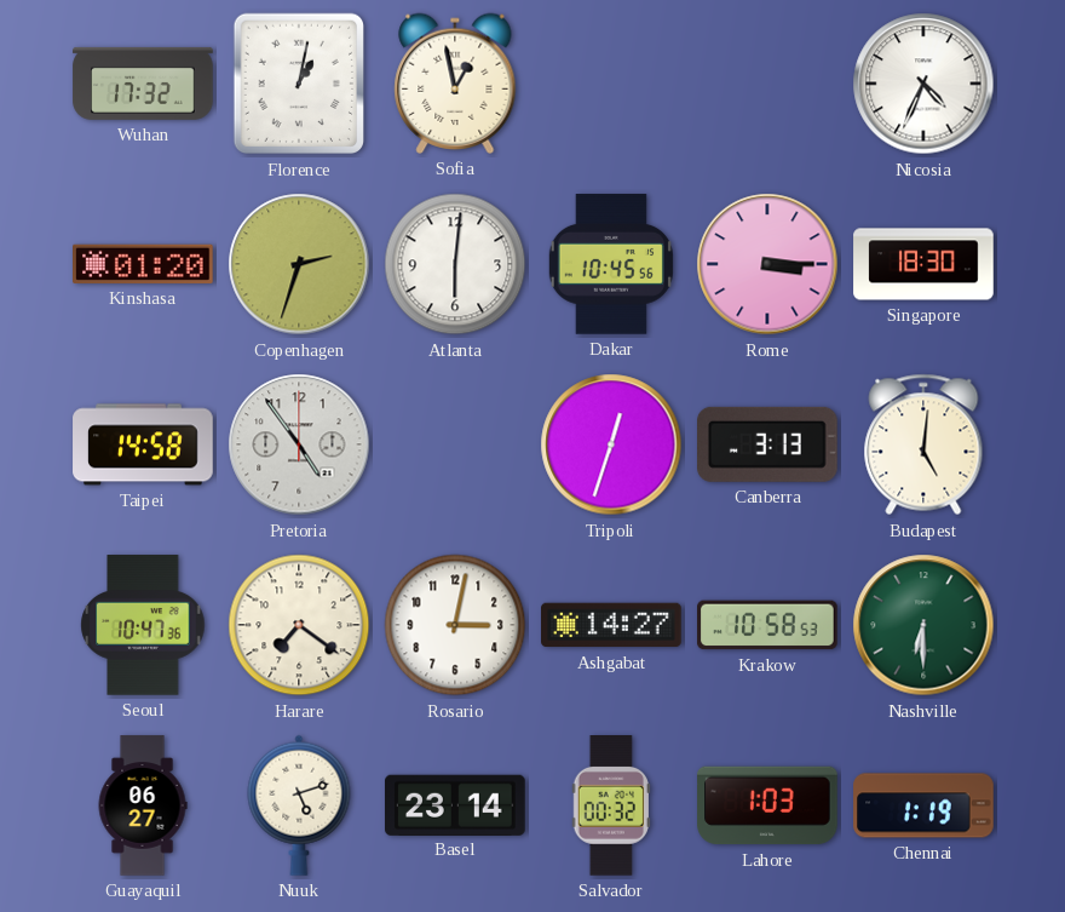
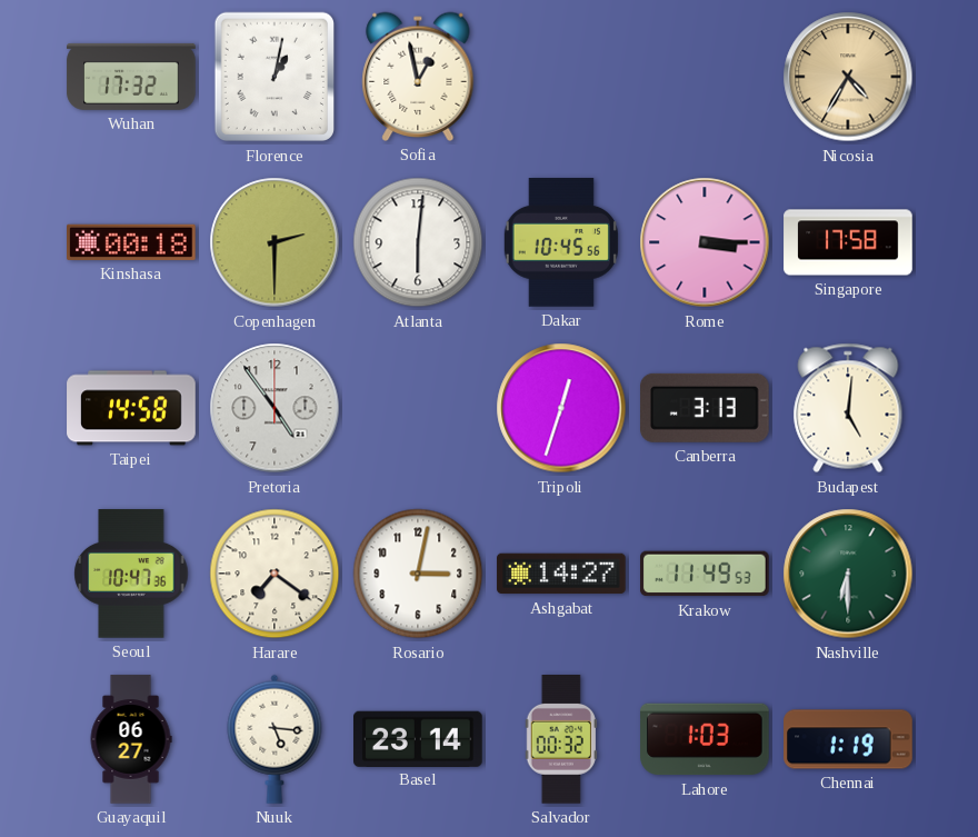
Nicosia: 4:34 -> 4:35 (848, 77)
Nicosia dial: white -> champagne (848, 77)
Kinshasa: 01:20 -> 00:18 (132, 242)
Copenhagen: 2:33 -> 2:30 (275, 242)
Singapore: 18:30 -> 17:58 (848, 242)
Krakow: 10:58 -> 11:49 (705, 574)
Nuuk: 5:12 -> 5:16 (275, 739)
